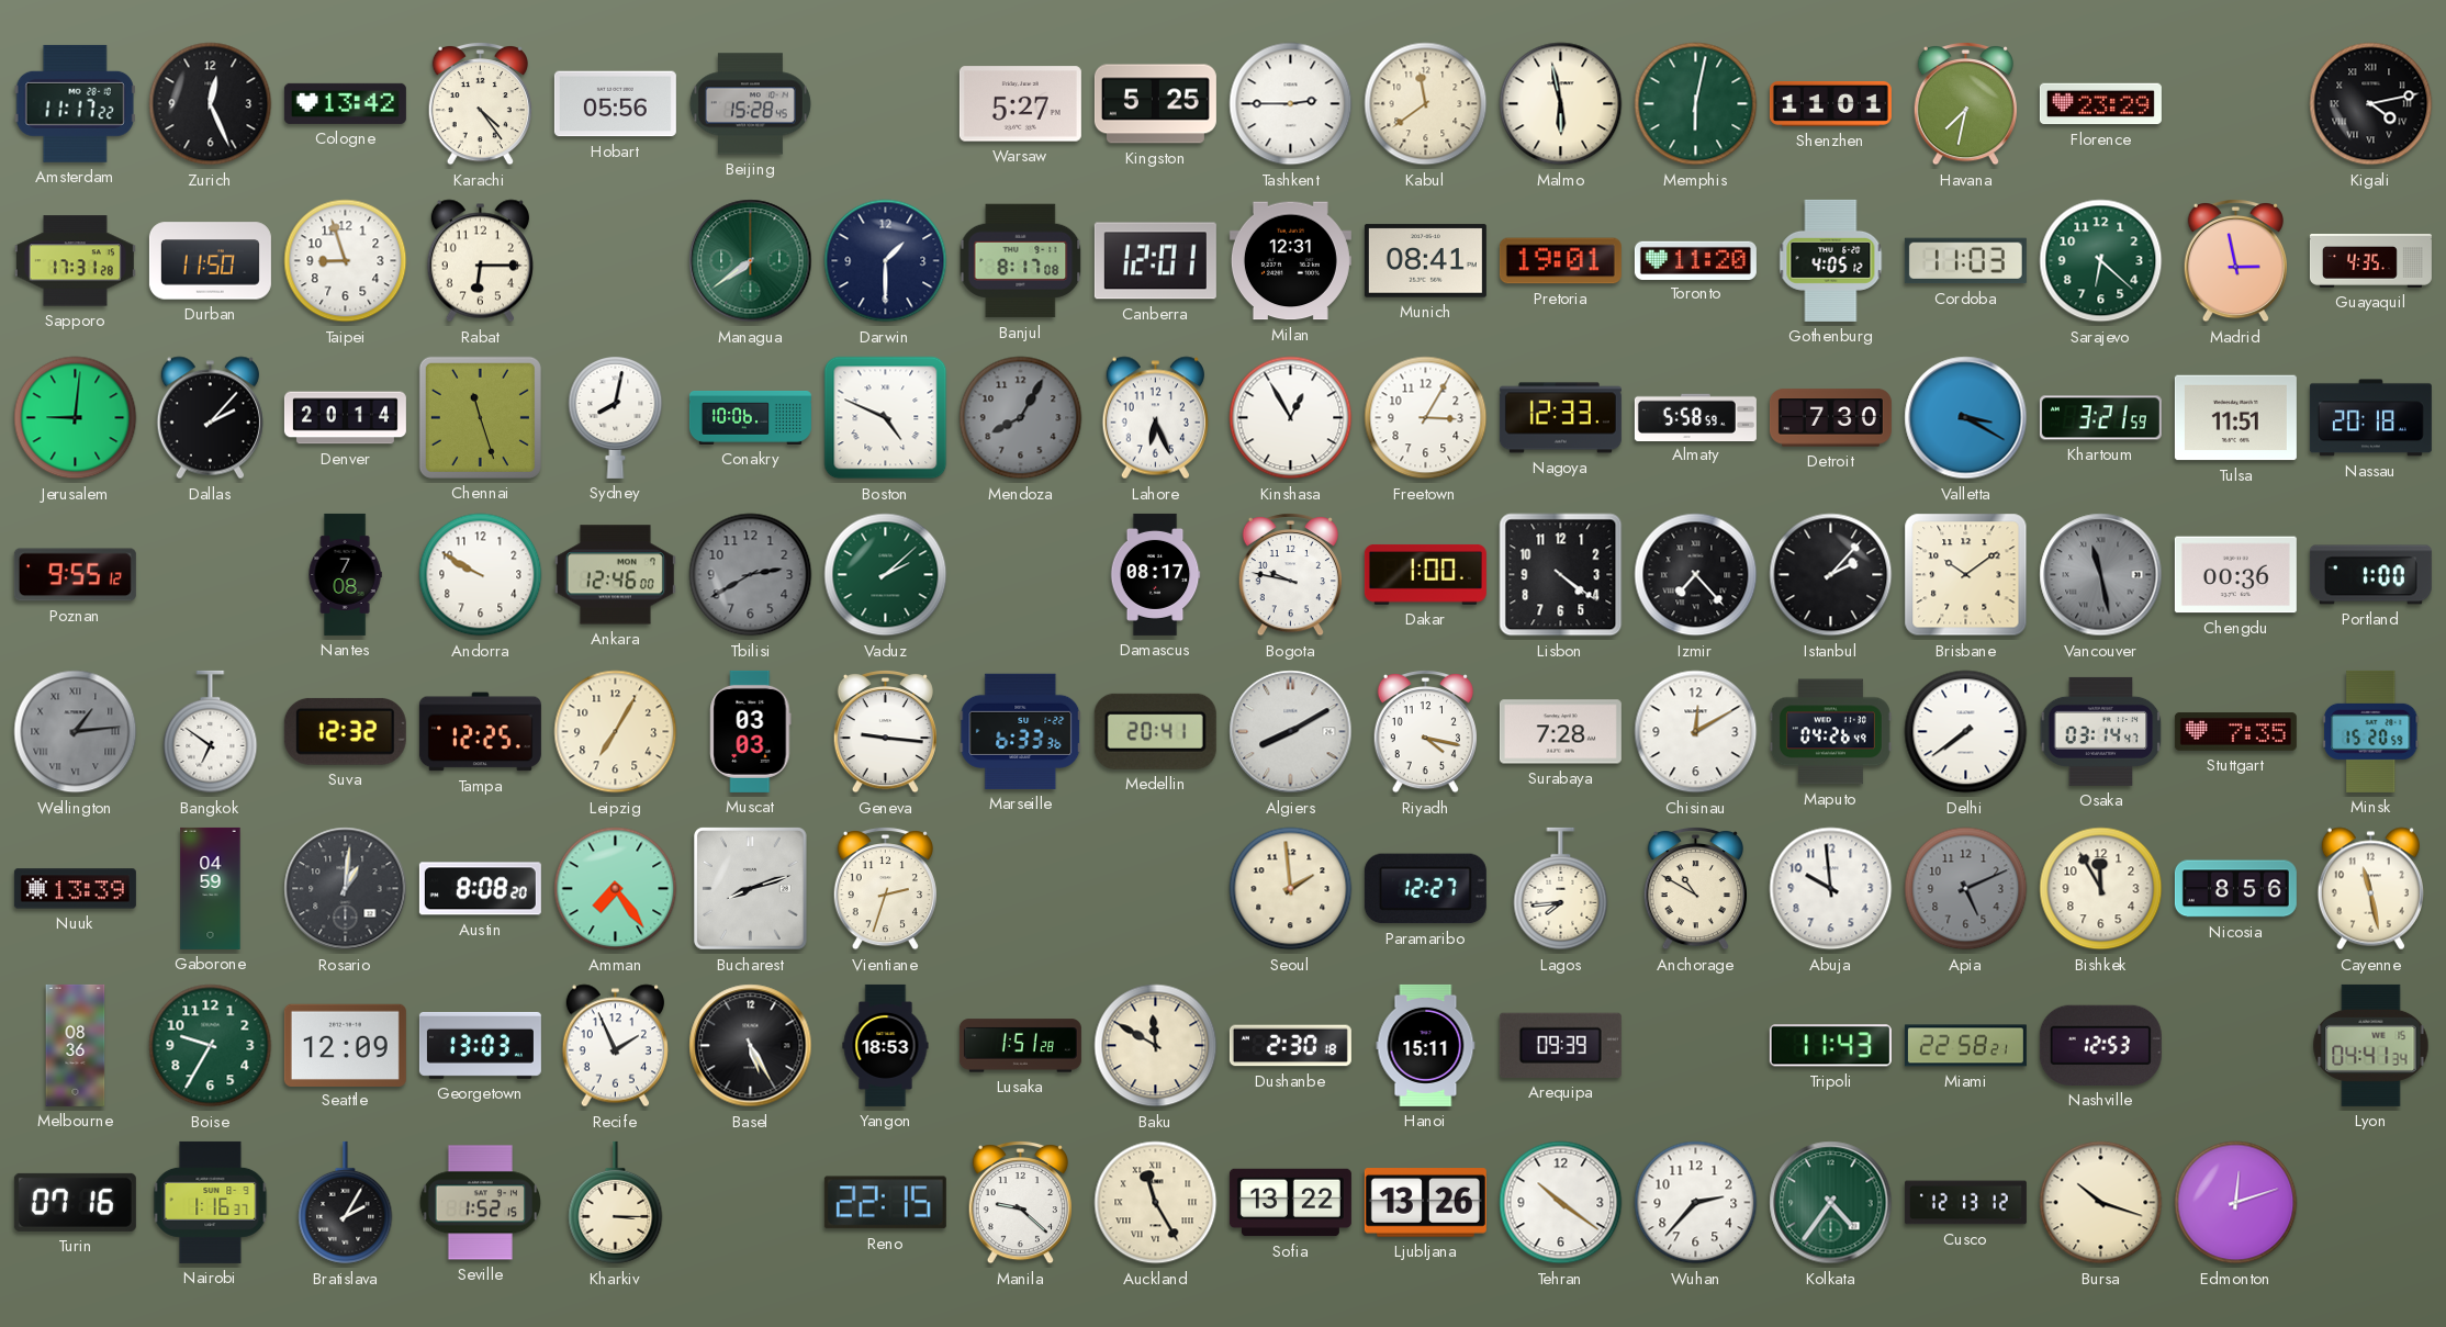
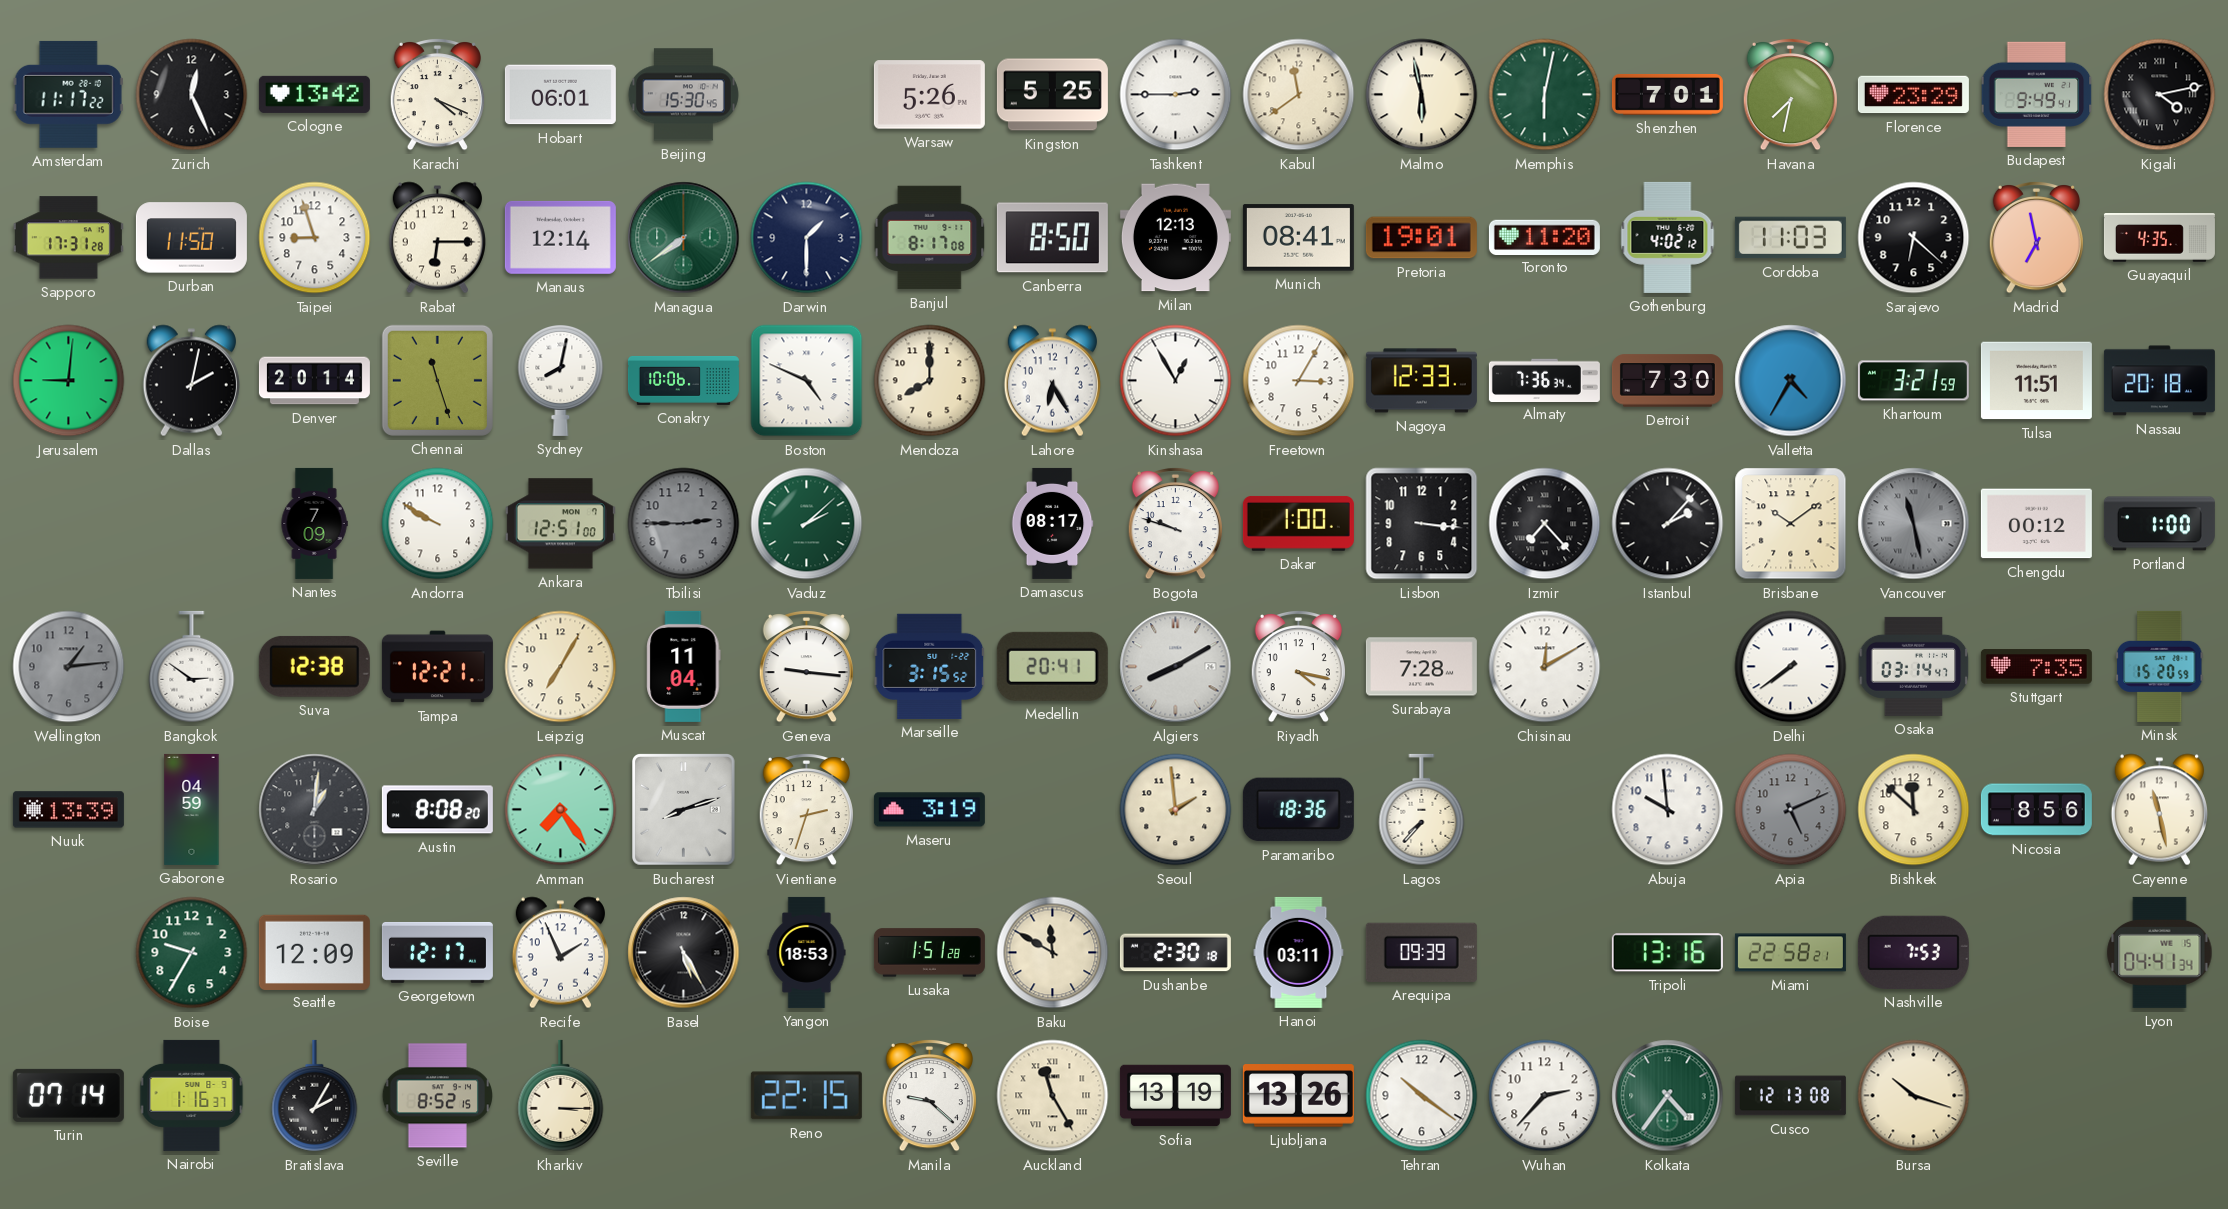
Karachi: 4:24 -> 4:19 (437, 94)
Hobart: 05:56 -> 06:01 (560, 95)
Beijing: 15:28 -> 15:30 (683, 95)
Warsaw: 5:27 -> 5:26 (929, 95)
Shenzhen: 11:01 -> 7:01 (1667, 94)
Budapest: none -> 9:49 (2037, 94)
Manaus: none -> 12:14 (560, 237)
Canberra: 12:01 -> 8:50 (1052, 238)
Milan: 12:31 -> 12:13 (1175, 238)
Gothenburg: 4:05 -> 4:02 (1668, 237)
Sarajevo dial: green -> black (1914, 238)
Madrid: 2:58 -> 6:58 (2036, 237)
Dallas: 2:07 -> 2:02 (191, 381)
Mendoza: 8:05 -> 8:00 (930, 381)
Mendoza dial: grey -> cream (930, 381)
Lahore: 6:26 -> 6:25 (1052, 381)
Almaty: 5:58 -> 7:36 (1544, 380)
Valletta: 3:20 -> 4:35 (1791, 381)
Poznan: 9:55 -> none (75, 575)
Nantes: 7:08 -> 7:09 (314, 523)
Ankara: 12:46 -> 12:51 (560, 524)
Tbilisi: 2:40 -> 2:45 (684, 524)
Bogota: 9:47 -> 9:48 (1175, 523)
Lisbon: 4:21 -> 3:16 (1422, 524)
Chengdu: 00:36 -> 00:12 (2036, 524)
Wellington numerals: Roman -> Arabic (69, 667)
Bangkok: 6:51 -> 2:51 (192, 667)
Suva: 12:32 -> 12:38 (314, 666)
Tampa: 12:25 -> 12:21 (437, 667)
Muscat: 03:03 -> 11:04 (684, 666)
Marseille: 6:33 -> 3:15 (930, 666)
Maputo: 04:26 -> none (1830, 732)
Maseru: none -> 3:19 (929, 810)
Paramaribo: 12:27 -> 18:36 (1298, 810)
Lagos: 7:44 -> 7:37 (1422, 810)
Anchorage: 10:50 -> none (1695, 888)
Bishkek: 11:55 -> 11:52 (1914, 810)
Melbourne: 08:36 -> none (76, 1045)
Georgetown: 13:03 -> 12:17 (437, 952)
Hanoi: 15:11 -> 03:11 (1299, 952)
Tripoli: 11:43 -> 13:16 (1667, 953)
Nashville: 12:53 -> 7:53 (1913, 952)
Turin: 07:16 -> 07:14 (68, 1095)
Seville: 1:52 -> 8:52 (437, 1096)
Sofia: 13:22 -> 13:19 (1175, 1096)
Cusco: 12:13:12 -> 12:13:08 (1790, 1096)
Edmonton: 12:12 -> none (2236, 1203)
